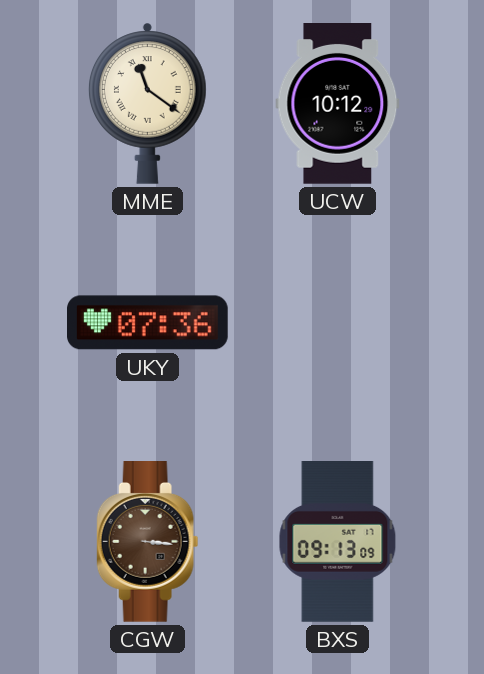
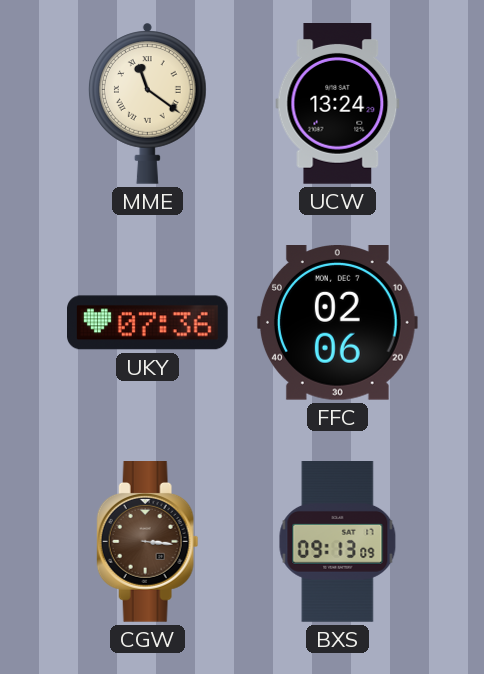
UCW: 10:12 -> 13:24 (338, 104)
FFC: none -> 02:06 (337, 323)
